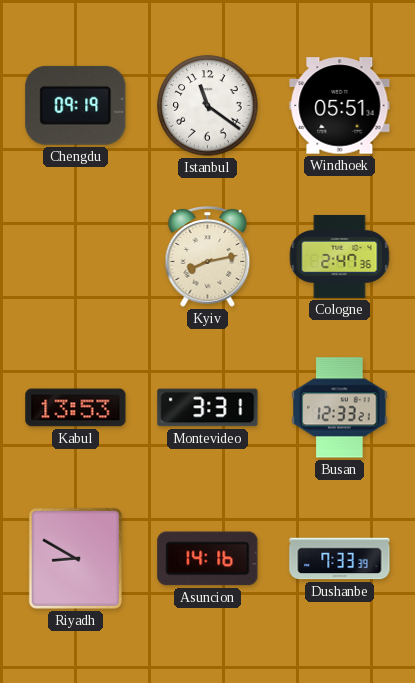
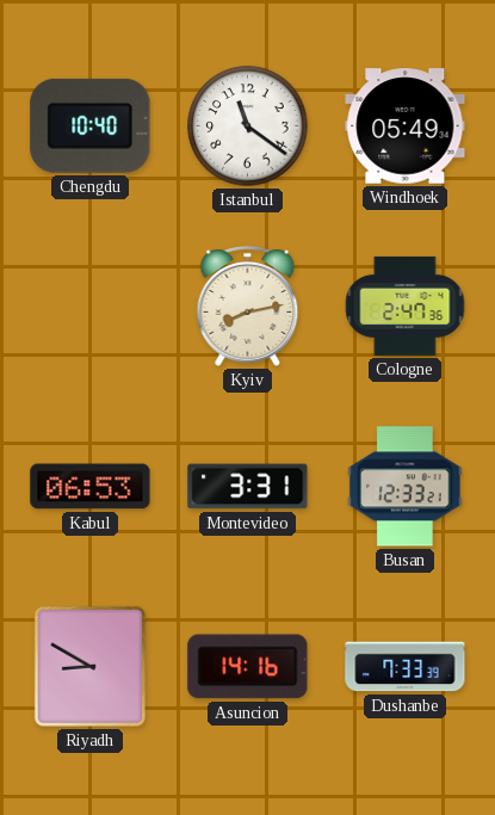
Chengdu: 09:19 -> 10:40 (91, 125)
Windhoek: 05:51 -> 05:49 (406, 126)
Kabul: 13:53 -> 06:53 (91, 487)
